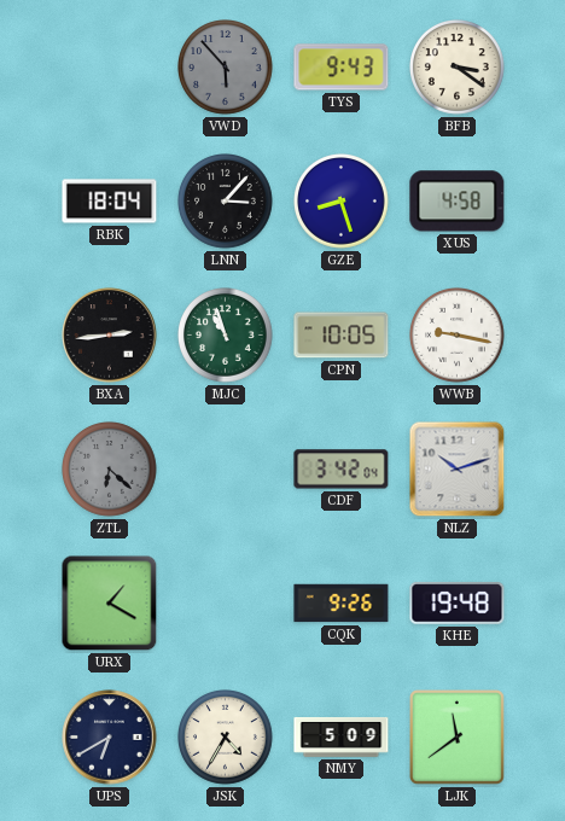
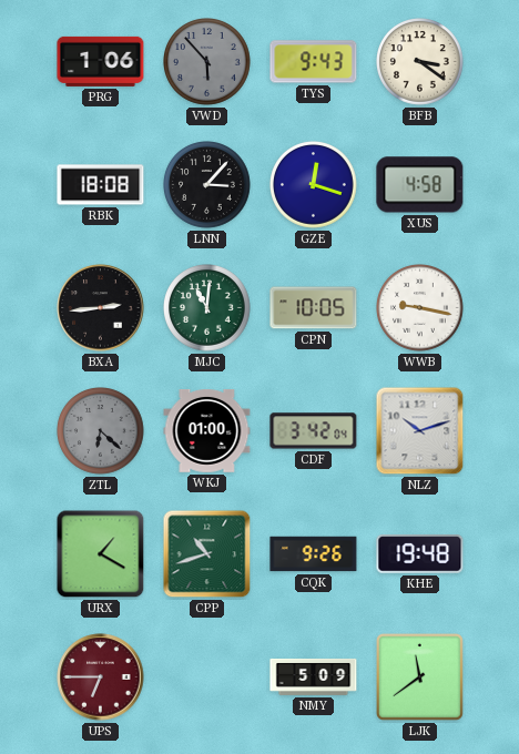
PRG: none -> 1:06 (101, 61)
RBK: 18:04 -> 18:08 (101, 185)
GZE: 8:27 -> 12:18 (314, 185)
MJC: 10:57 -> 11:01 (207, 308)
WKJ: none -> 01:00 (207, 431)
CPP: none -> 10:42 (207, 554)
UPS: 6:40 -> 6:45 (101, 677)
UPS dial: navy -> burgundy (101, 677)
JSK: 4:35 -> none (226, 738)
